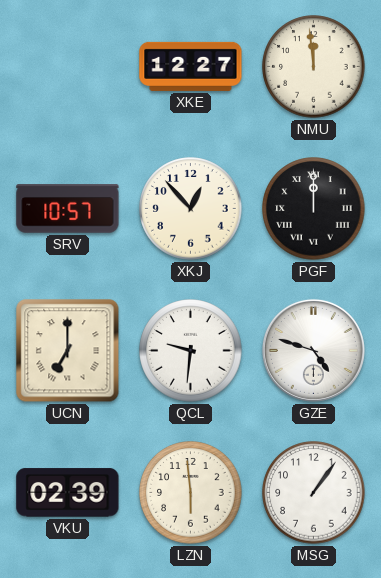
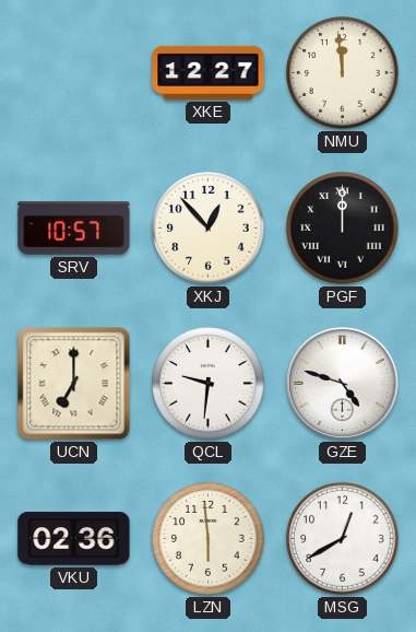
VKU: 02:39 -> 02:36 (74, 539)
MSG: 1:06 -> 12:40 (343, 539)
